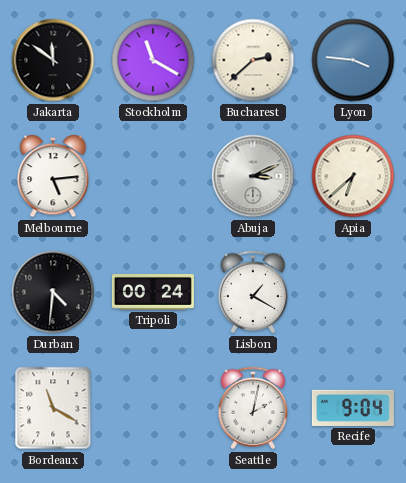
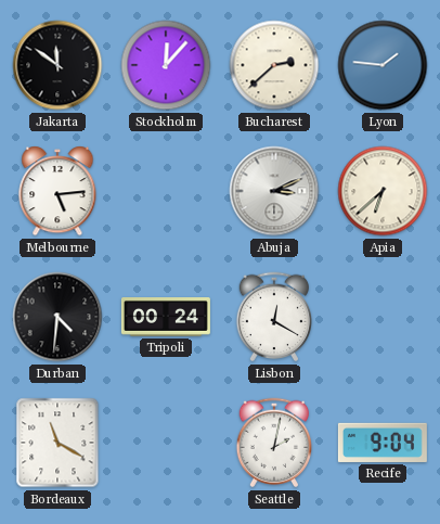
Stockholm: 11:20 -> 12:07 (166, 65)
Lyon: 3:46 -> 1:46 (383, 65)
Lisbon: 1:20 -> 12:20 (274, 317)
